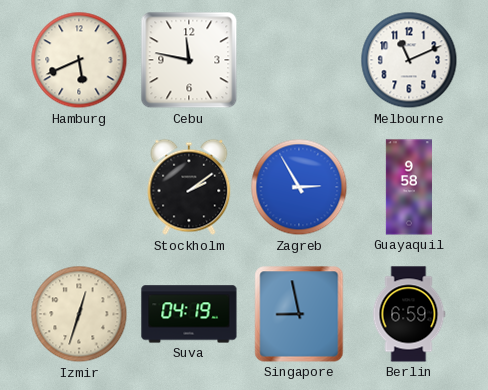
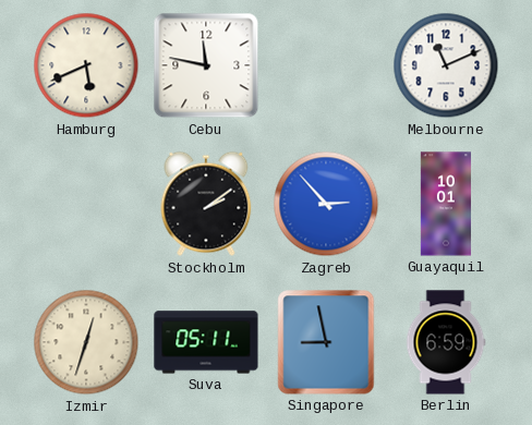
Zagreb: 2:55 -> 2:53 (326, 204)
Guayaquil: 9:58 -> 10:01 (445, 204)
Suva: 04:19 -> 05:11 (206, 342)
